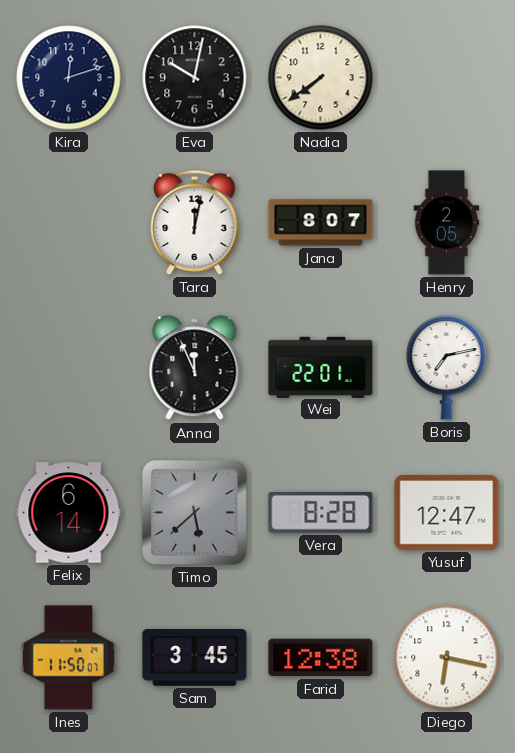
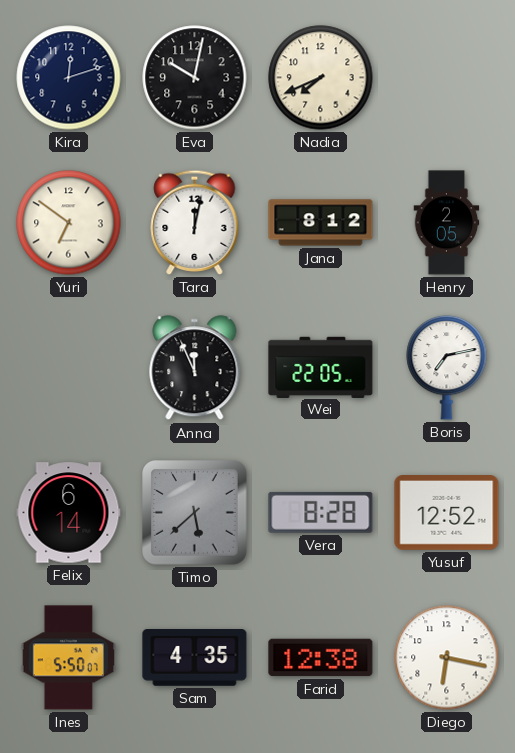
Nadia: 7:39 -> 7:41 (321, 78)
Yuri: none -> 6:51 (69, 223)
Jana: 8:07 -> 8:12 (321, 223)
Wei: 22:01 -> 22:05 (321, 367)
Yusuf: 12:47 -> 12:52 (447, 513)
Ines: 11:50 -> 5:50 (68, 658)
Sam: 3:45 -> 4:35 (195, 658)
